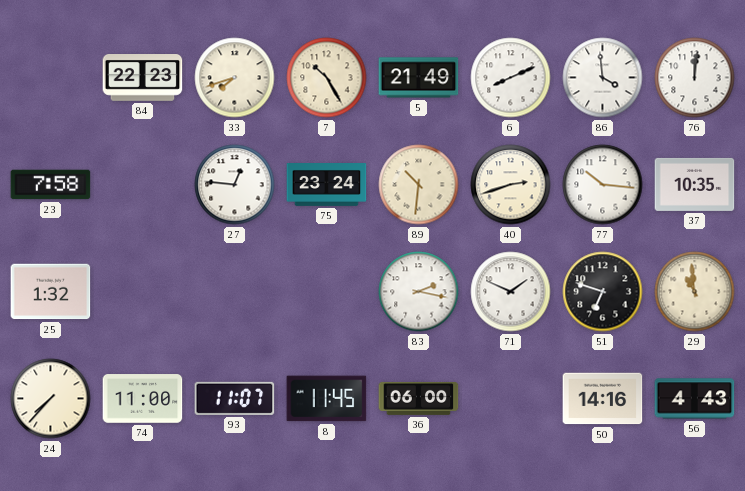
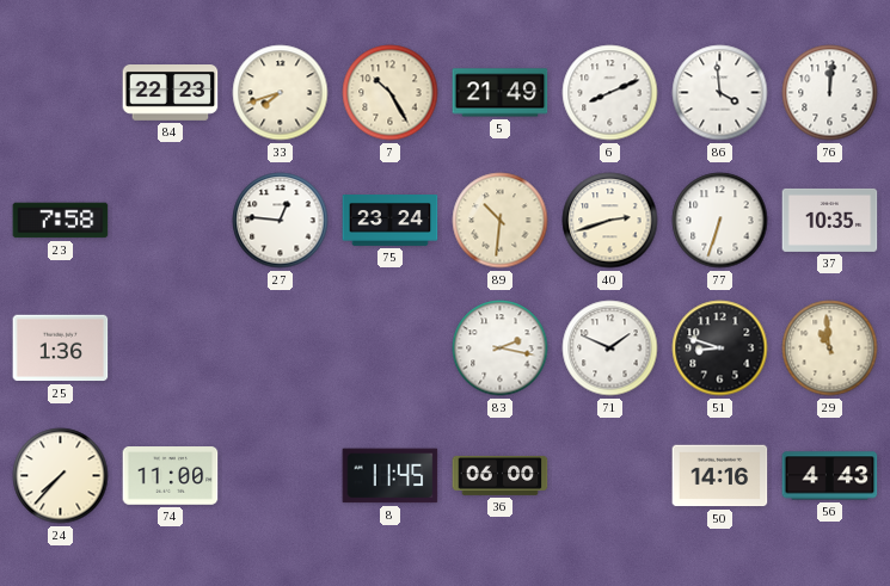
77: 10:16 -> 6:33 (720, 221)
25: 1:32 -> 1:36 (61, 348)
51: 6:48 -> 8:48 (720, 348)
93: 11:07 -> none (235, 398)
